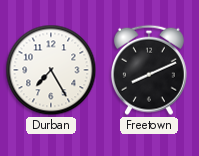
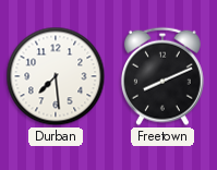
Durban: 7:25 -> 7:29 (56, 76)
